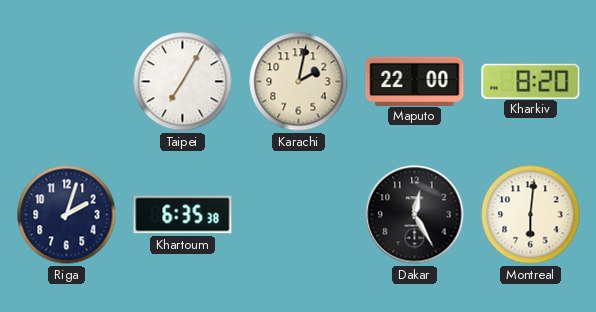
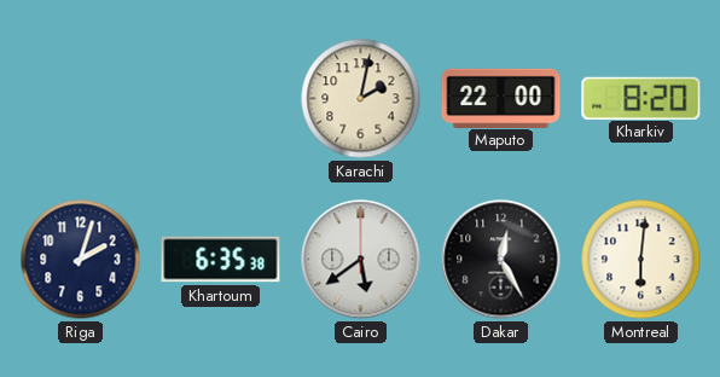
Taipei: 7:05 -> none (183, 82)
Cairo: none -> 5:39 (361, 260)
